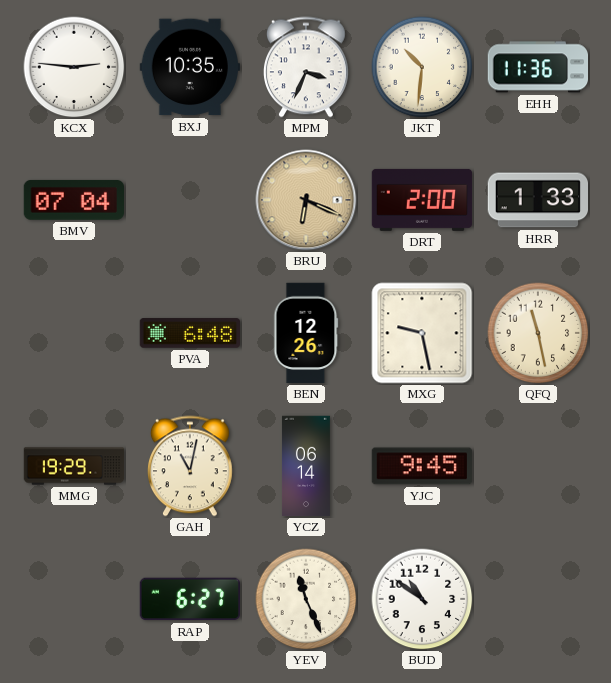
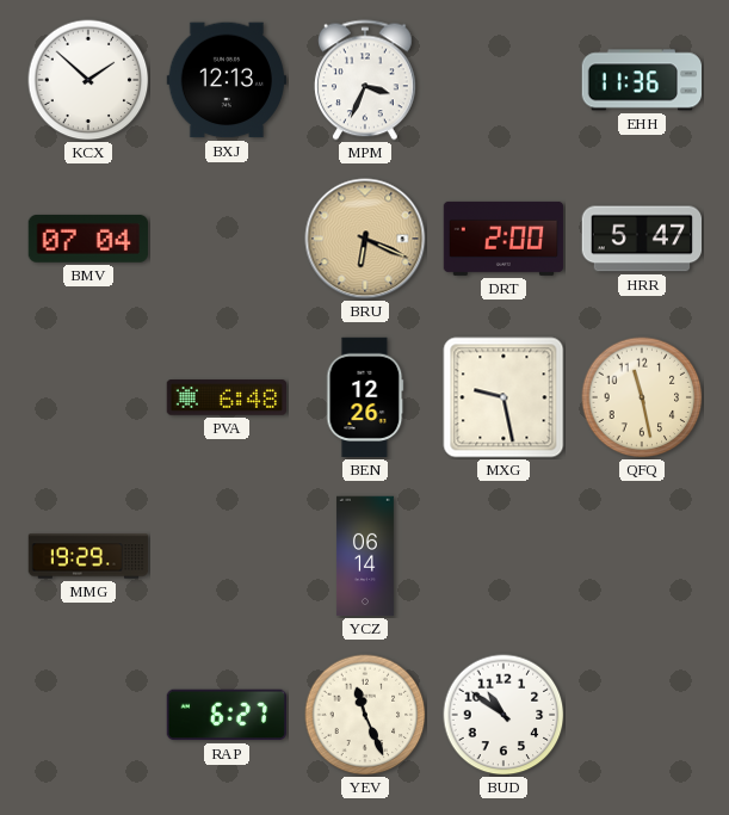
KCX: 2:46 -> 1:52 (88, 80)
BXJ: 10:35 -> 12:13 (226, 80)
JKT: 10:31 -> none (422, 67)
HRR: 1:33 -> 5:47 (641, 239)
GAH: 11:02 -> none (190, 466)
YJC: 9:45 -> none (421, 466)
